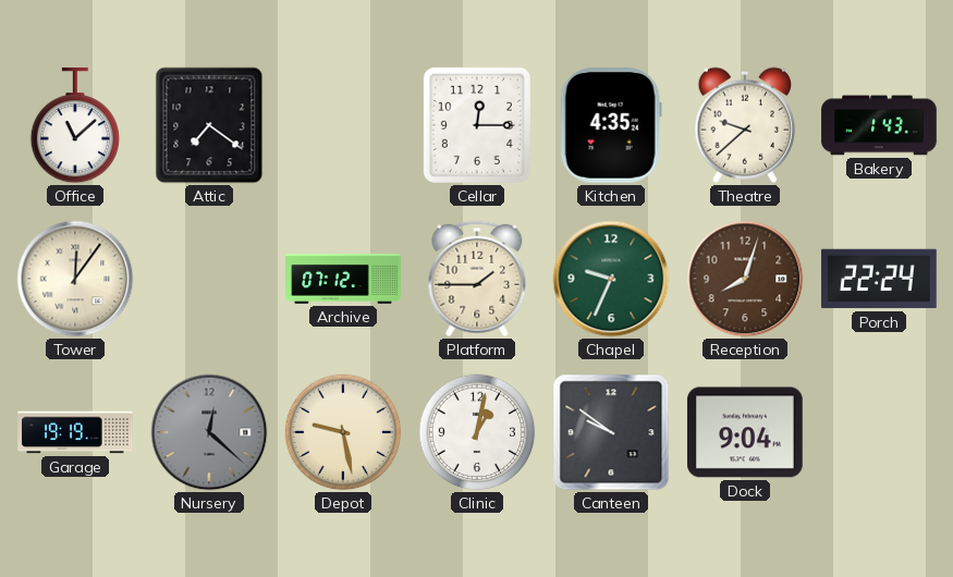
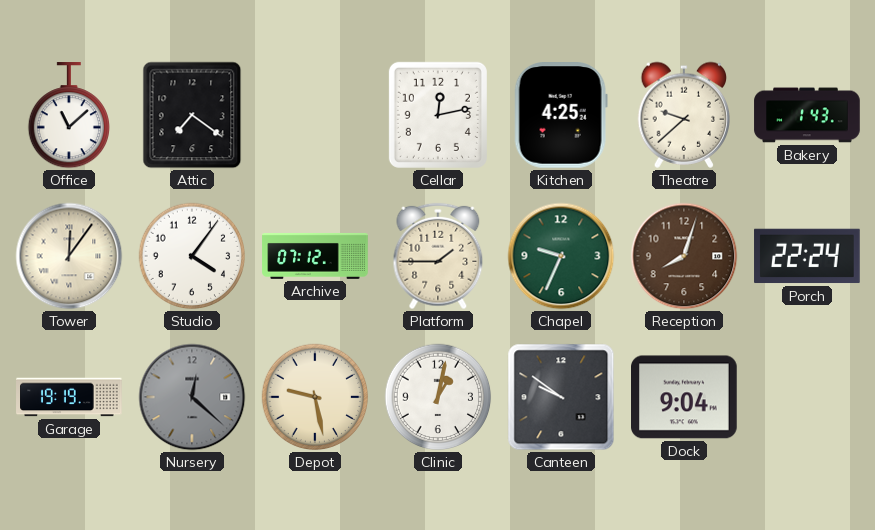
Cellar: 12:15 -> 12:13 (438, 115)
Kitchen: 4:35 -> 4:25 (561, 116)
Studio: none -> 4:06 (192, 256)
